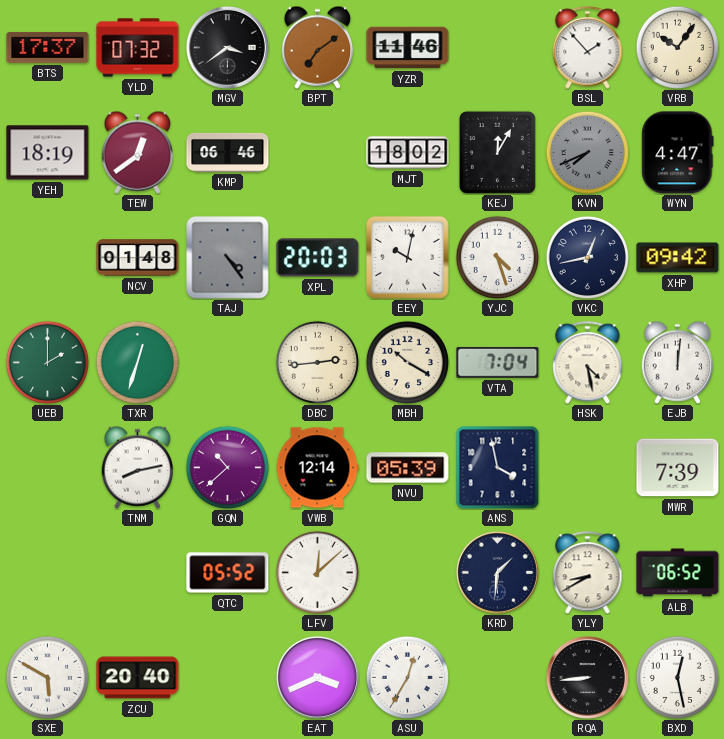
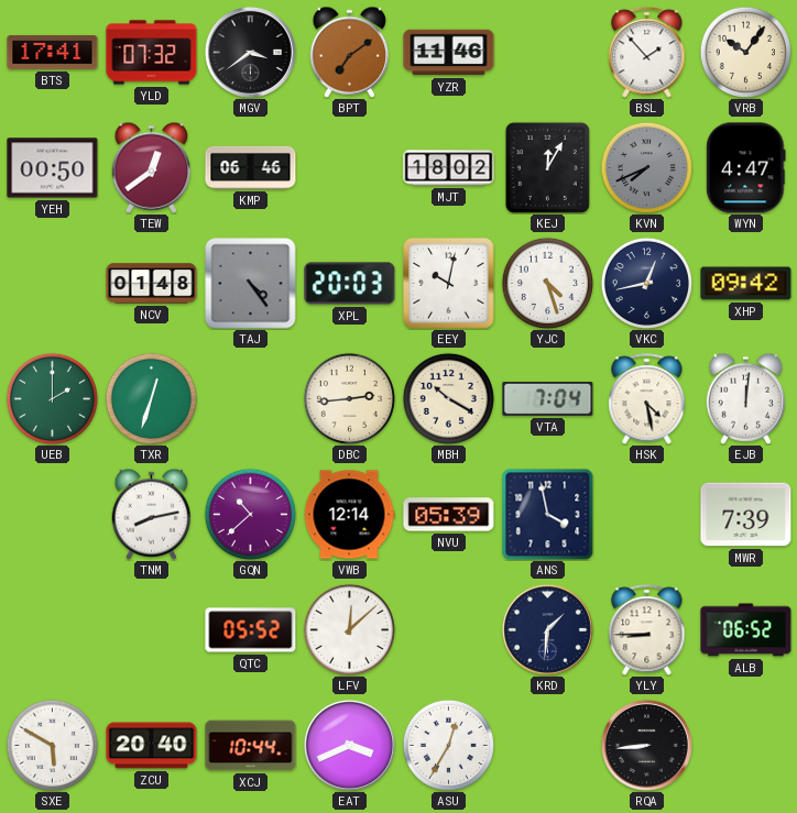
BTS: 17:37 -> 17:41 (53, 52)
YEH: 18:19 -> 00:50 (53, 168)
YLY: 8:40 -> 8:45 (647, 630)
XCJ: none -> 10:44 (251, 746)
BXD: 12:28 -> none (677, 677)
